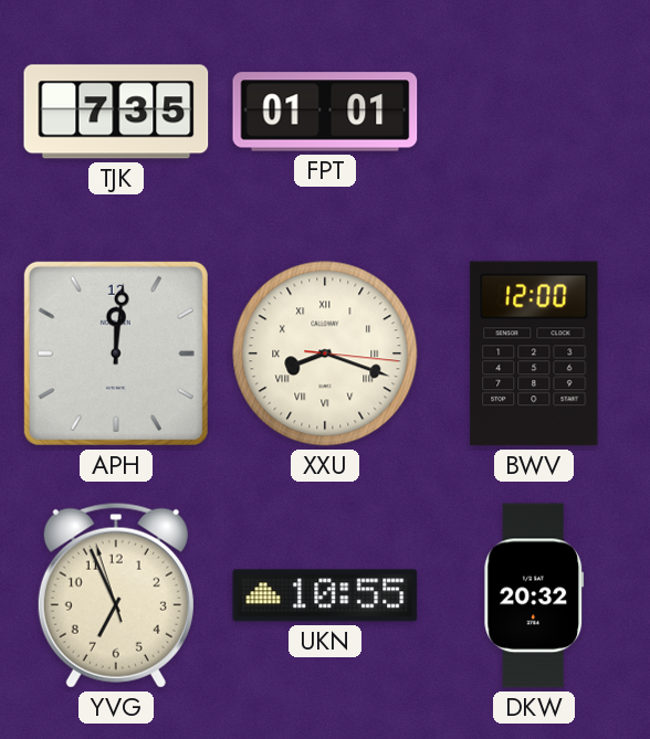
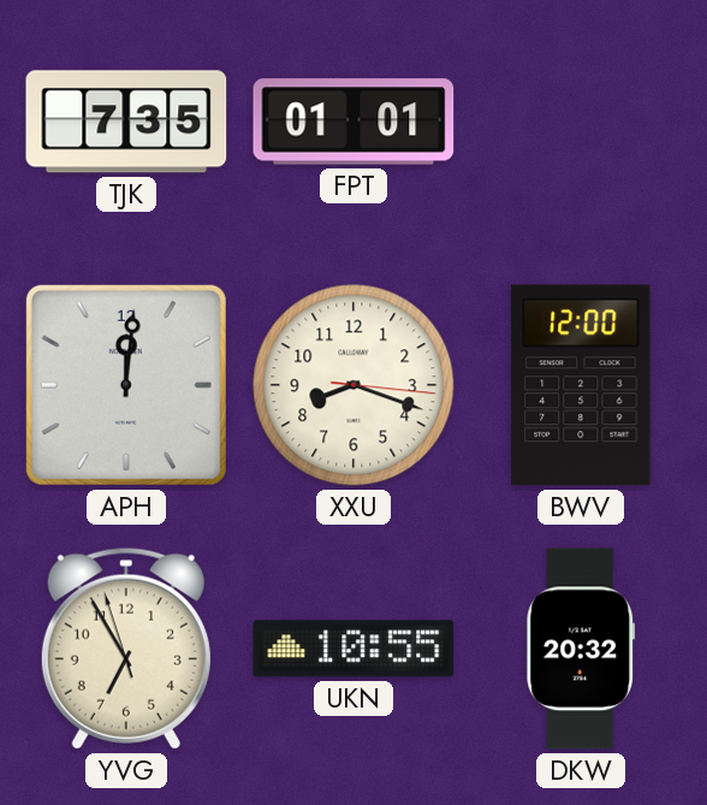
XXU numerals: Roman -> Arabic (353, 385)
YVG: 6:55 -> 6:54 (126, 649)
